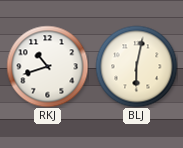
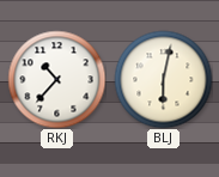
RKJ: 10:42 -> 10:37 (56, 79)
